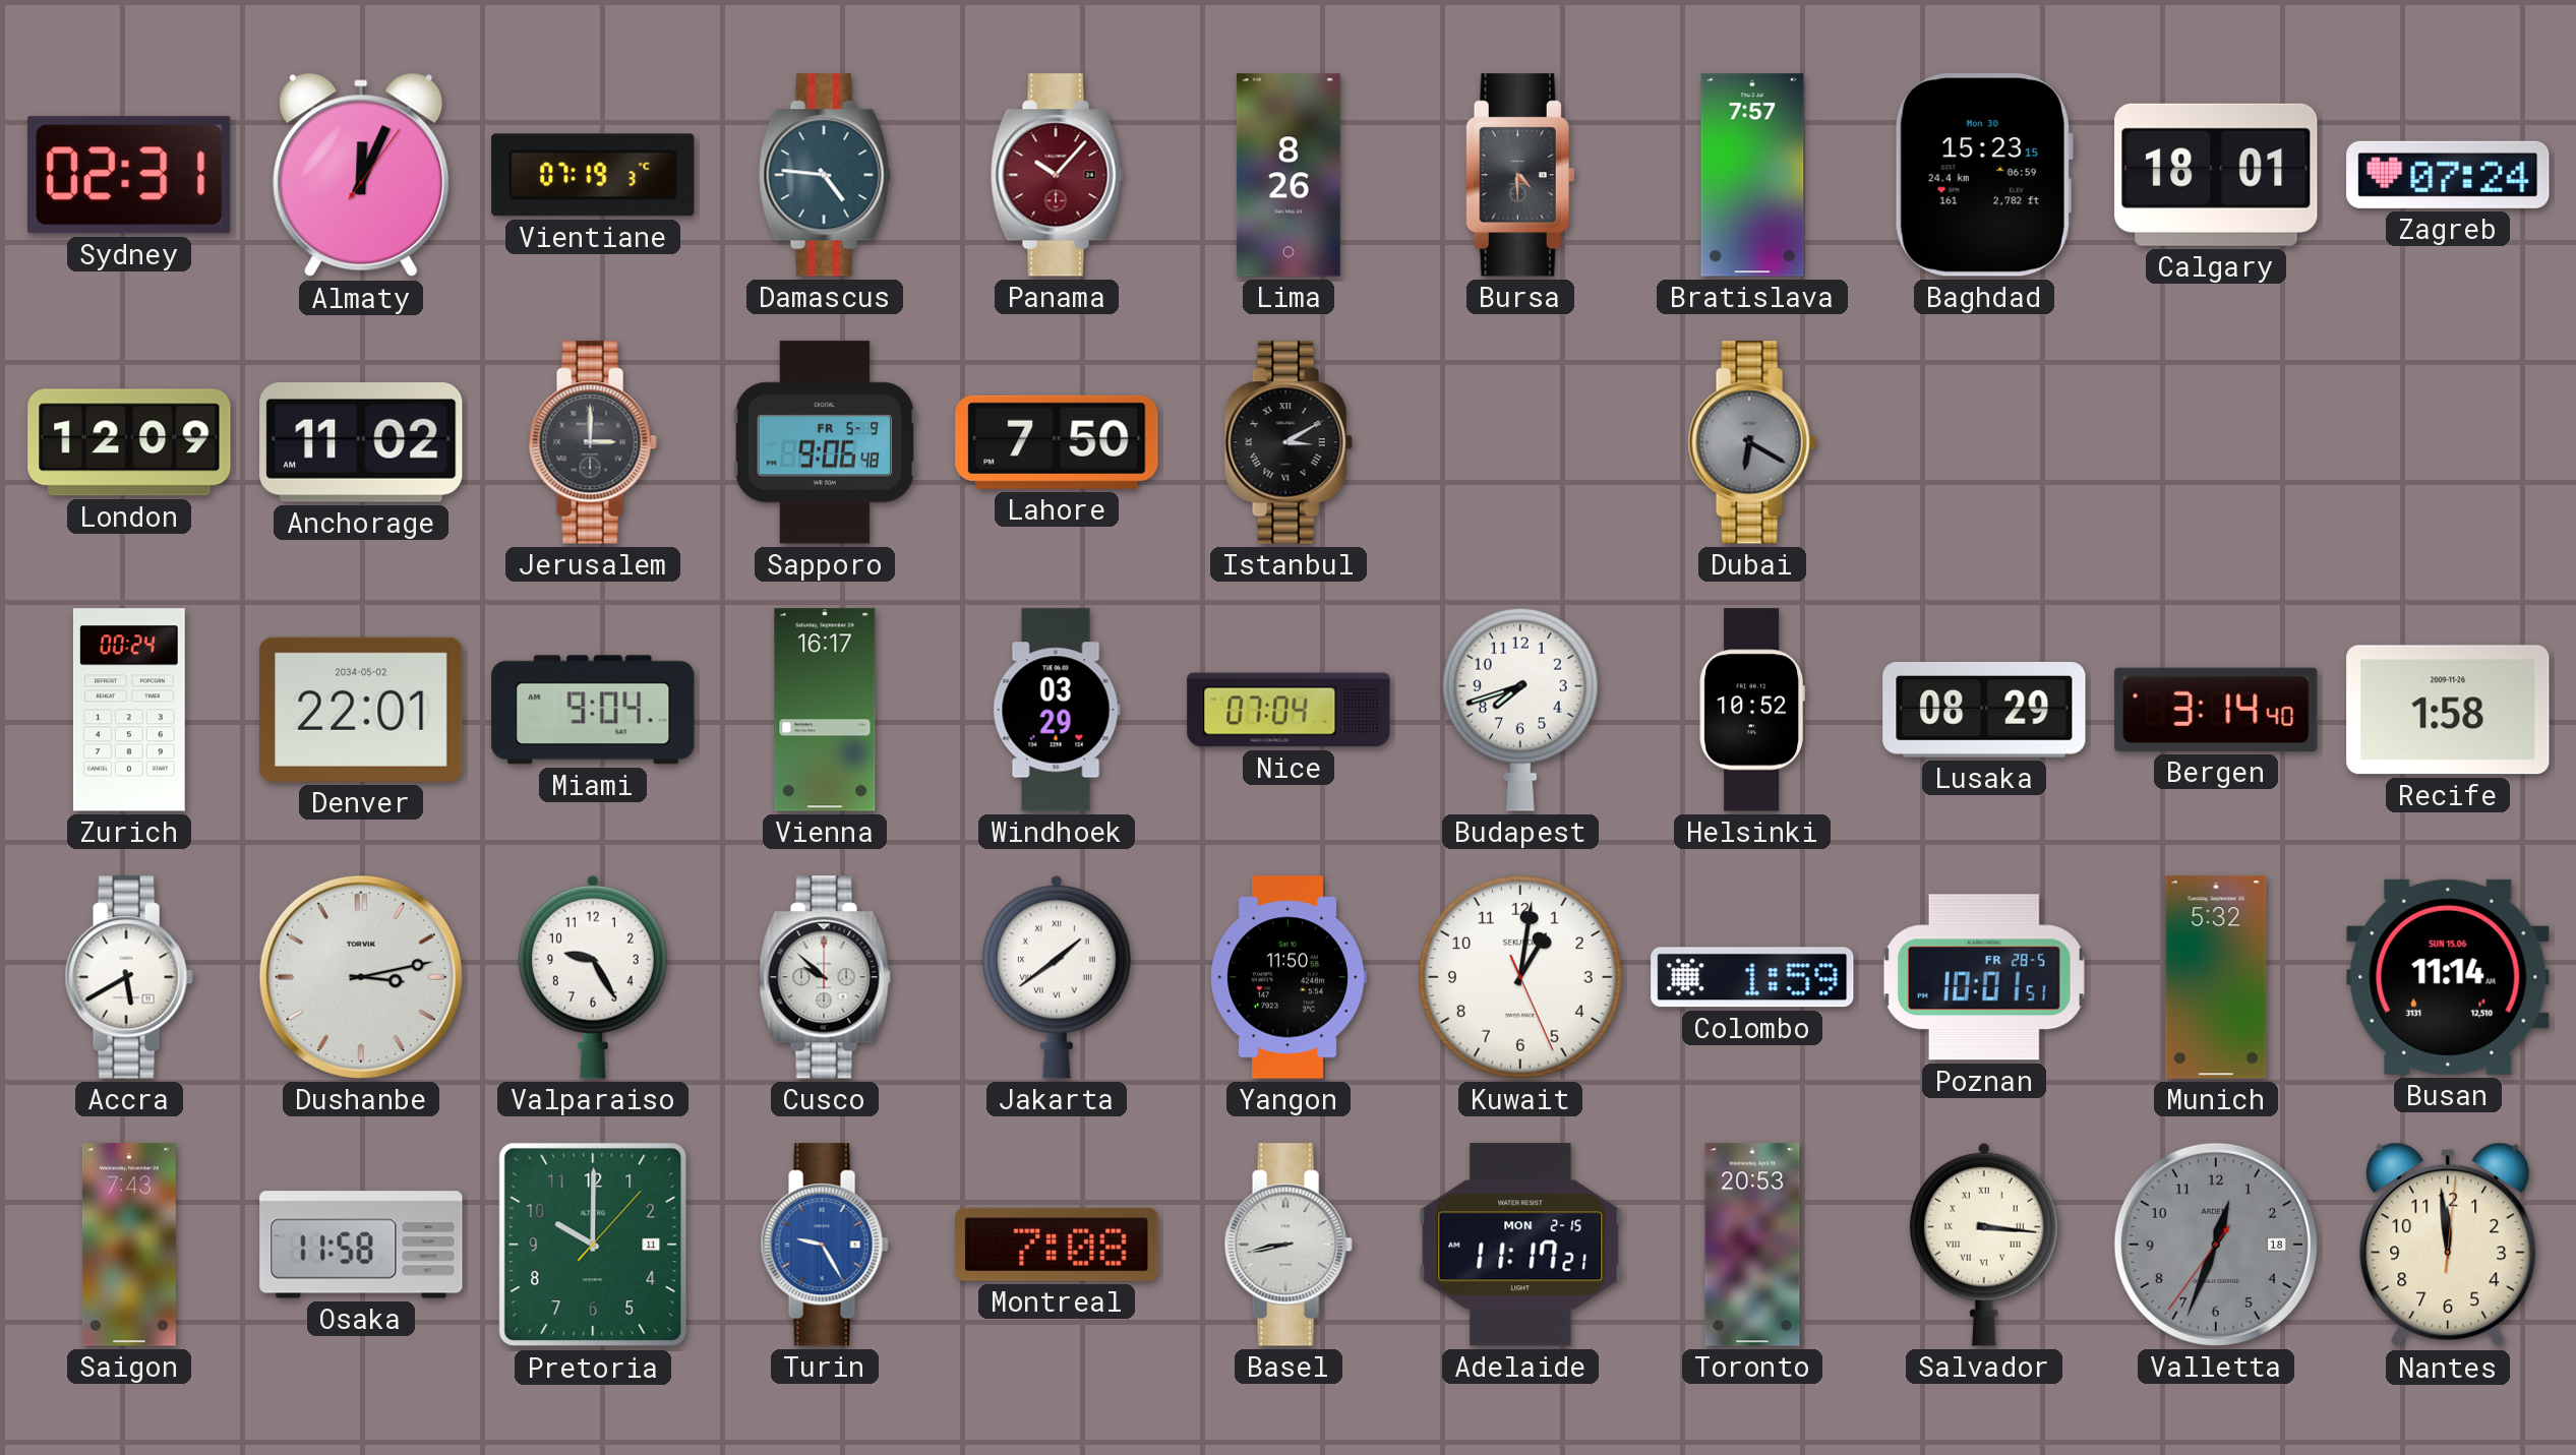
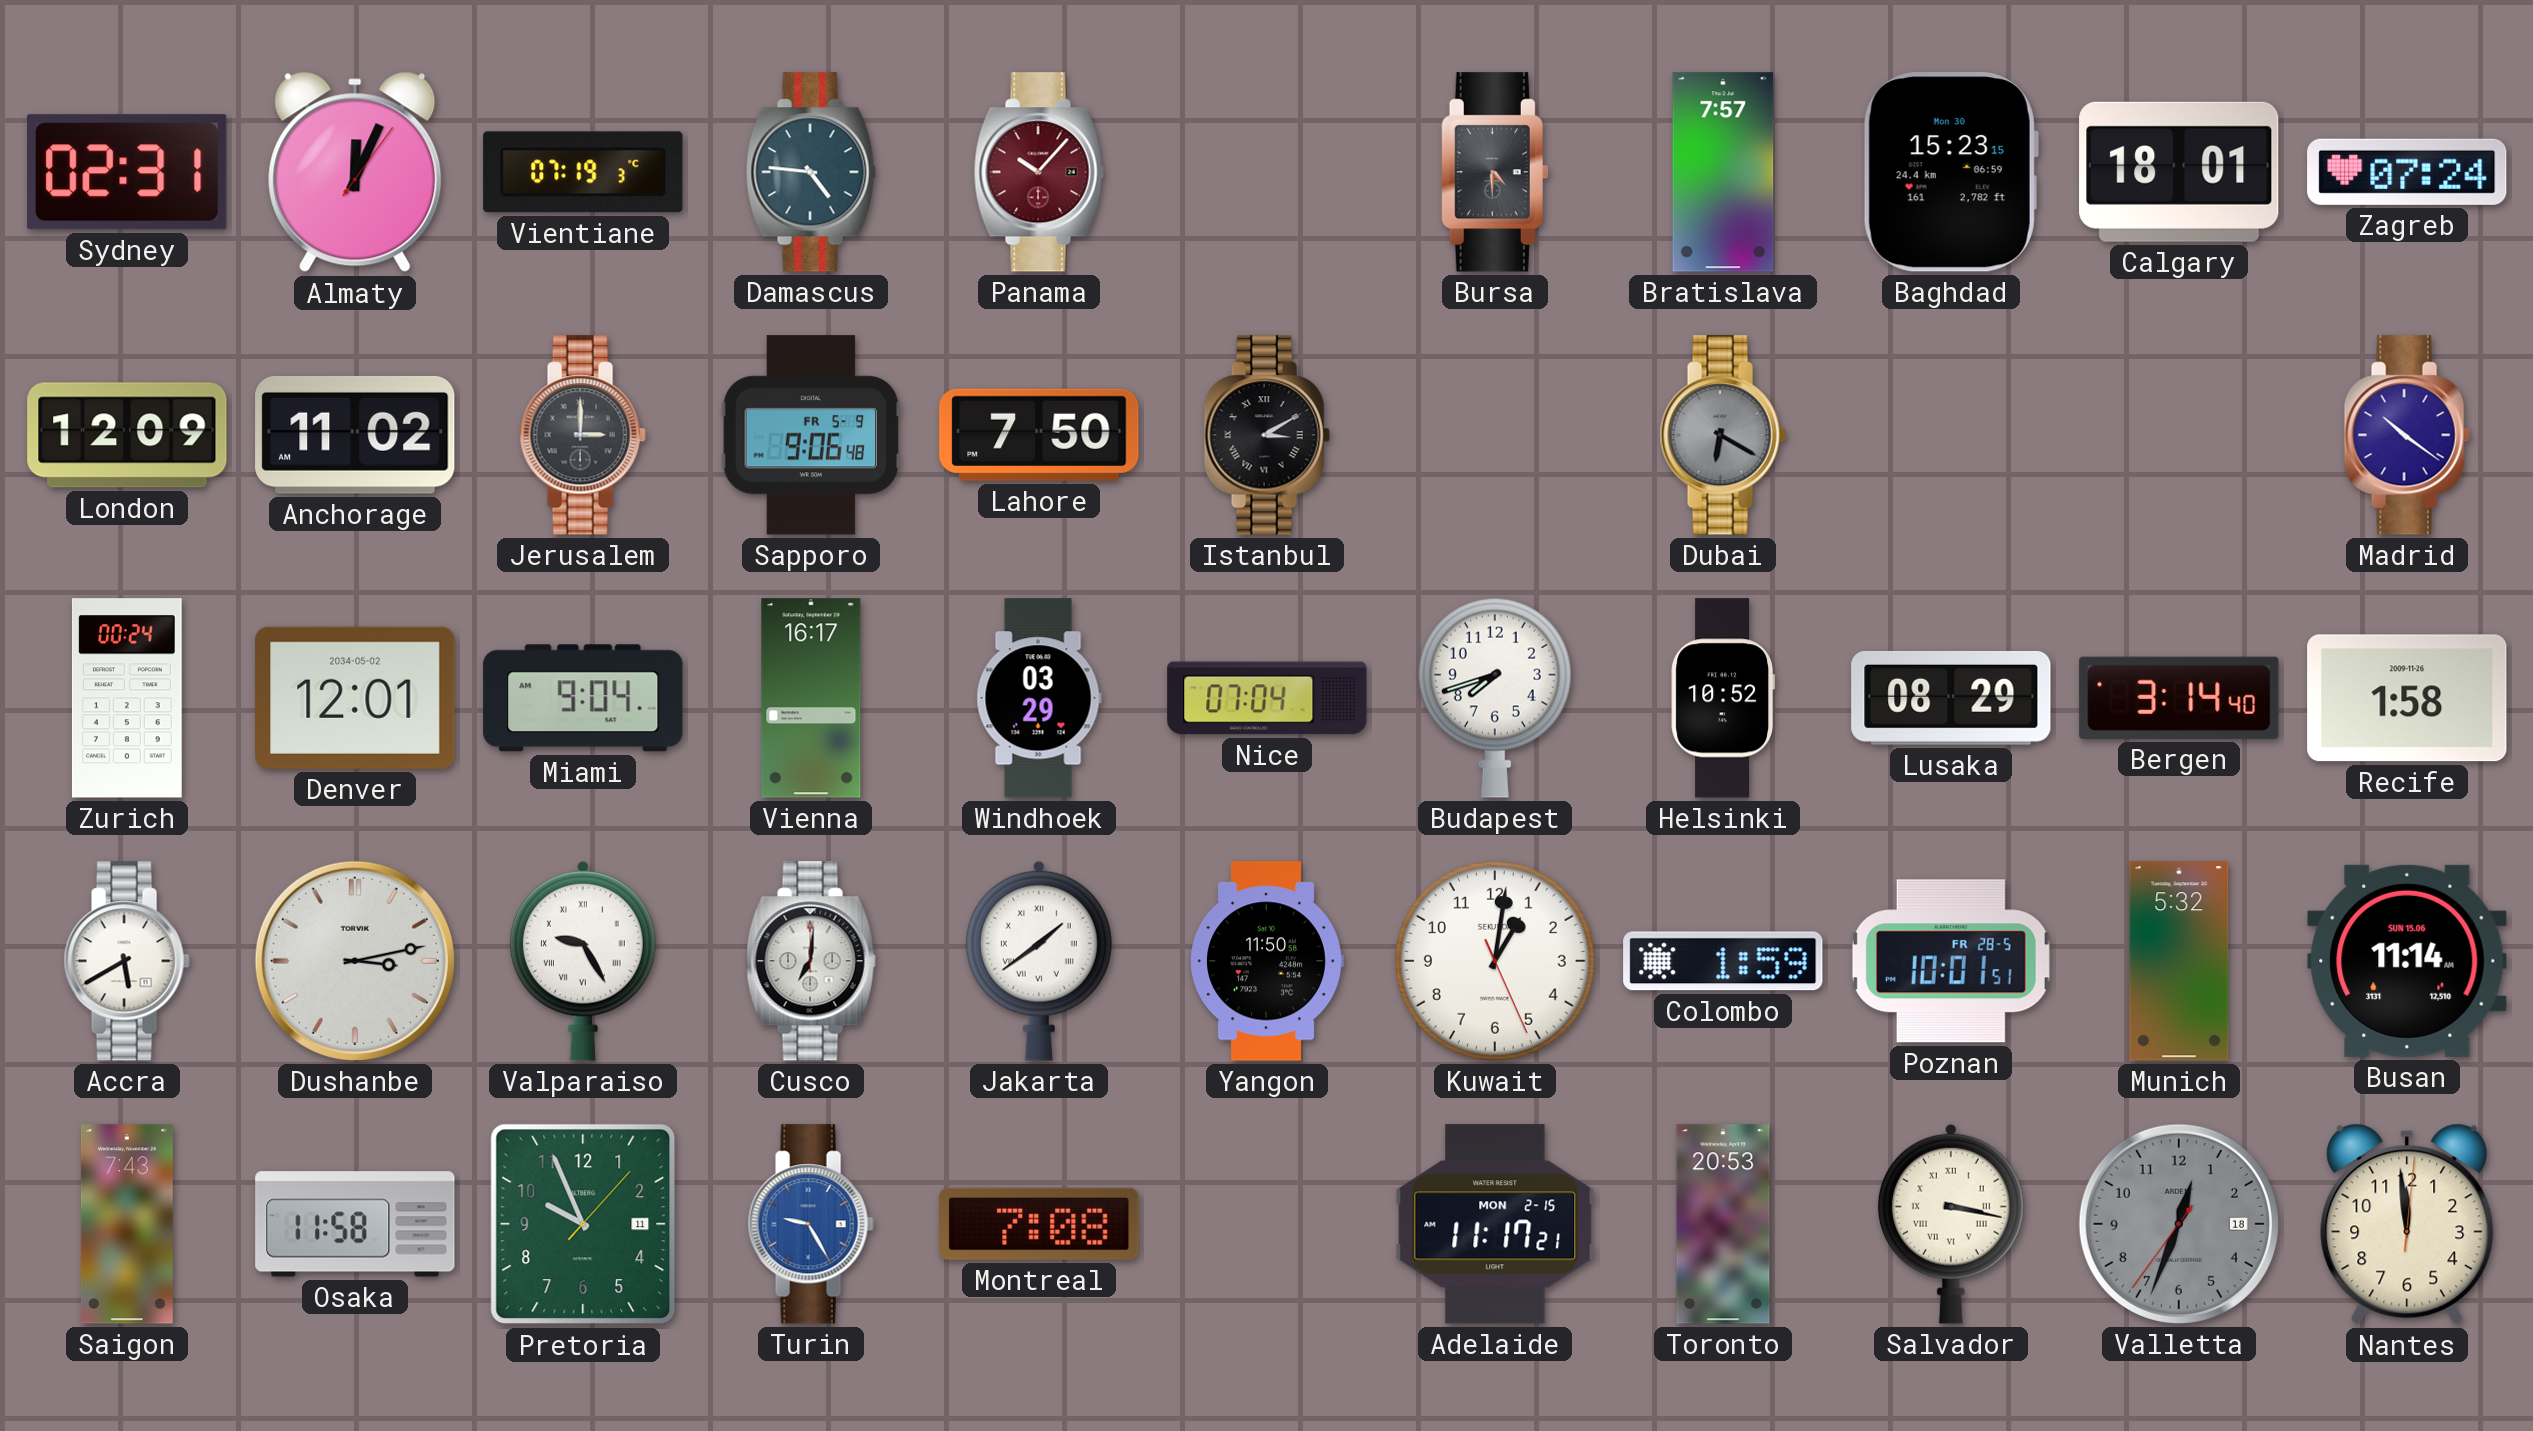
Lima: 8:26 -> none (1289, 175)
Madrid: none -> 10:21 (2407, 435)
Denver: 22:01 -> 12:01 (355, 698)
Valparaiso numerals: Arabic -> Roman (583, 961)
Cusco: 9:52 -> 7:01 (811, 961)
Pretoria: 10:00 -> 9:56 (583, 1224)
Basel: 8:43 -> none (1289, 1245)
Salvador: 3:16 -> 3:17 (1951, 1224)
